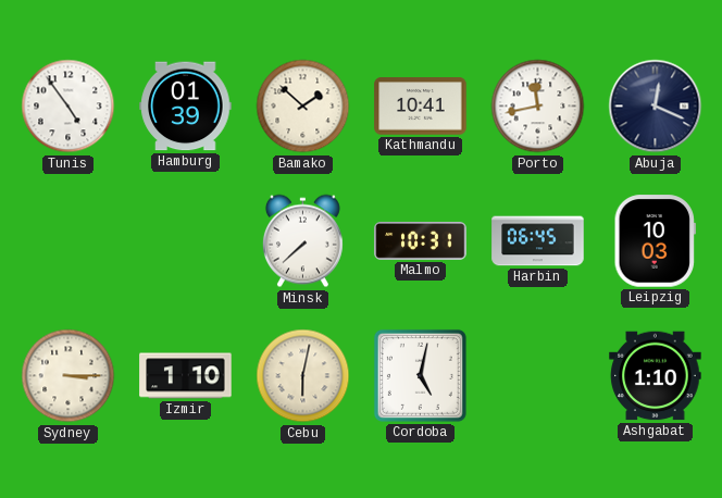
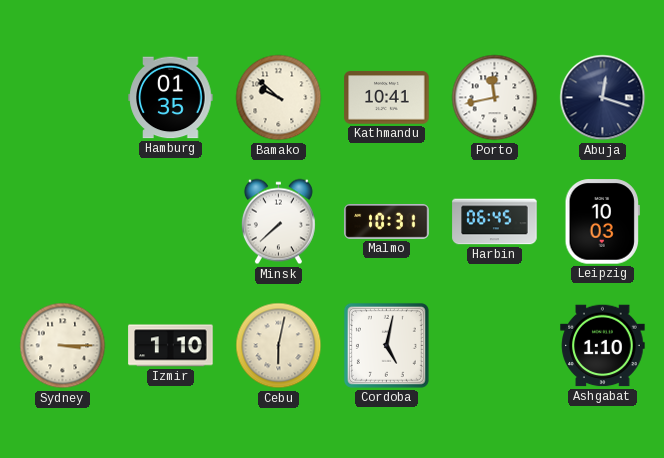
Tunis: 4:54 -> none (69, 107)
Hamburg: 01:39 -> 01:35 (171, 98)
Bamako: 1:52 -> 9:52 (279, 98)
Abuja: 12:19 -> 12:18 (603, 98)
